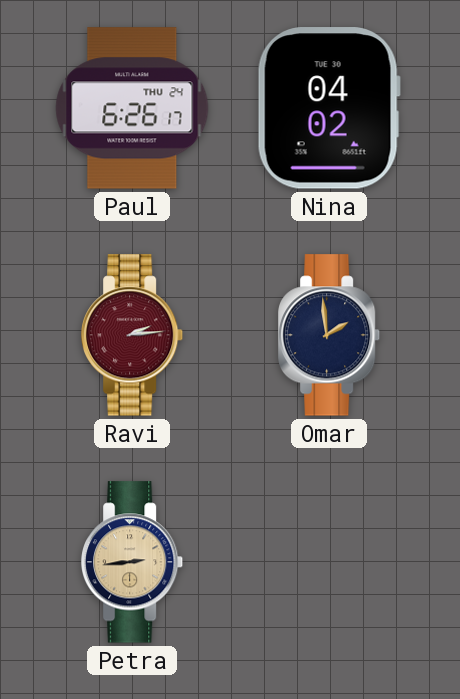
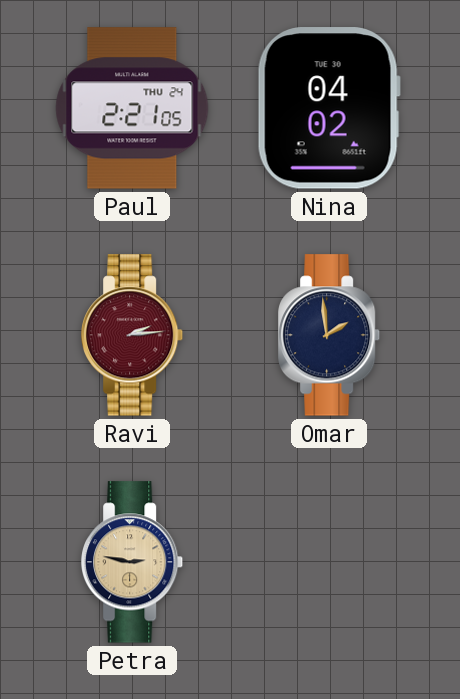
Paul: 6:26 -> 2:21 (132, 108)
Petra: 2:44 -> 2:47 (133, 562)
